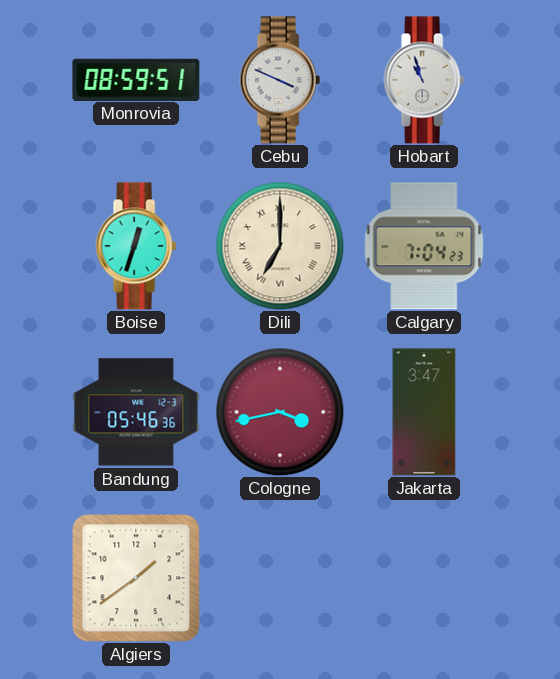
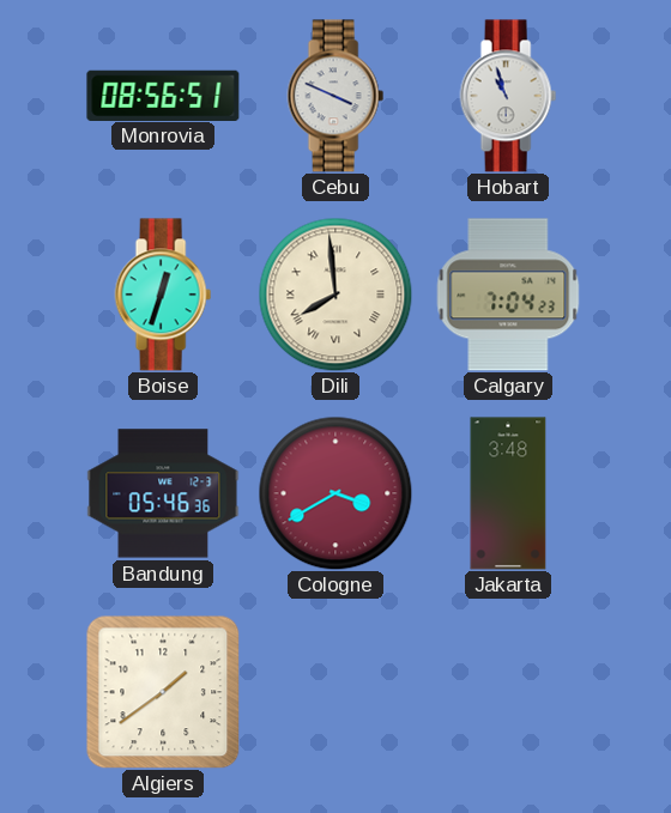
Monrovia: 08:59 -> 08:56 (163, 95)
Dili: 7:00 -> 7:59 (335, 295)
Cologne: 3:43 -> 3:40 (335, 493)
Jakarta: 3:47 -> 3:48 (508, 493)
